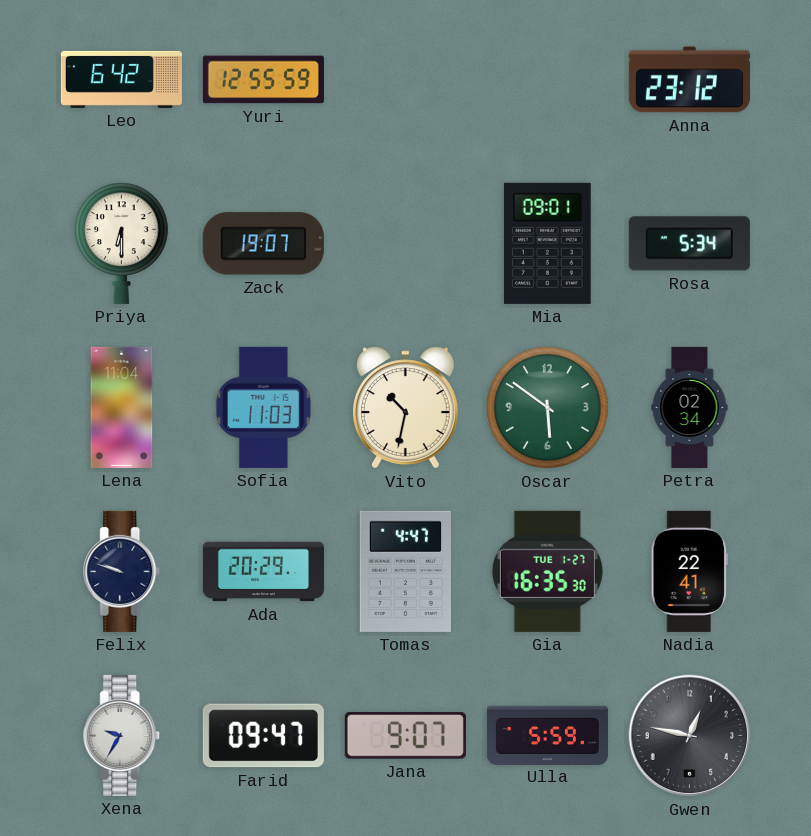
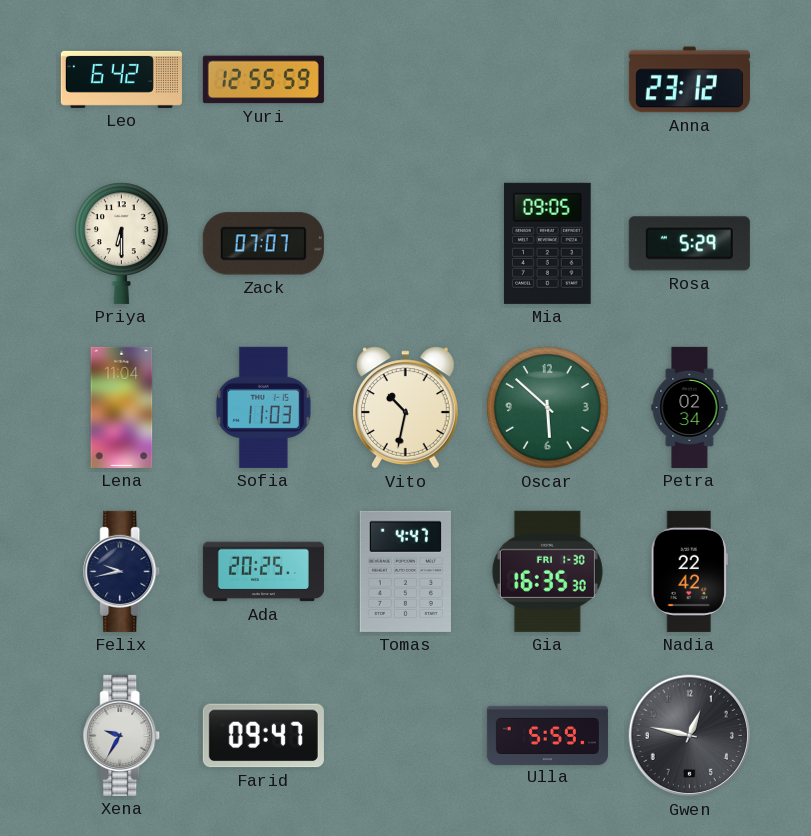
Zack: 19:07 -> 07:07 (263, 244)
Mia: 09:01 -> 09:05 (547, 243)
Rosa: 5:34 -> 5:29 (689, 244)
Oscar: 5:51 -> 5:52 (548, 408)
Felix: 9:48 -> 9:43 (122, 571)
Ada: 20:29 -> 20:25 (263, 572)
Gia date: TUE 1-27 -> FRI 1-30 (547, 571)
Nadia: 22:41 -> 22:42 (689, 571)
Jana: 9:07 -> none (405, 736)
